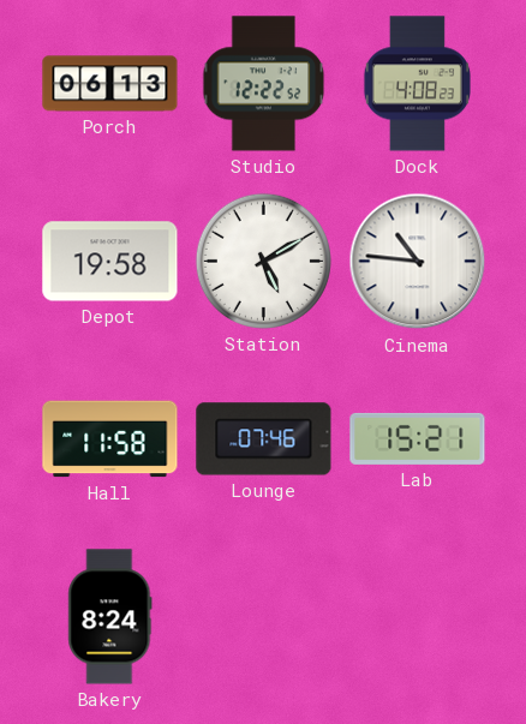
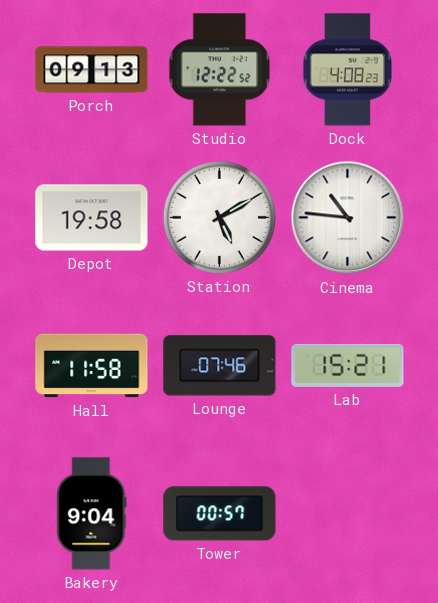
Porch: 06:13 -> 09:13 (92, 70)
Bakery: 8:24 -> 9:04 (92, 514)
Tower: none -> 00:57 (220, 514)
